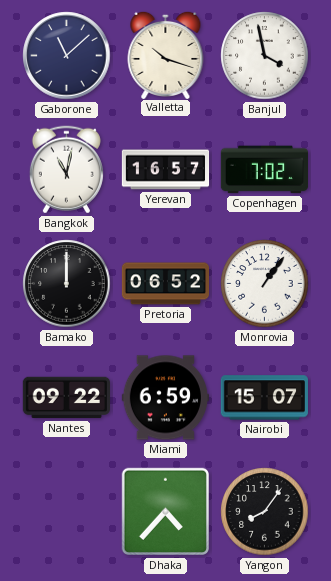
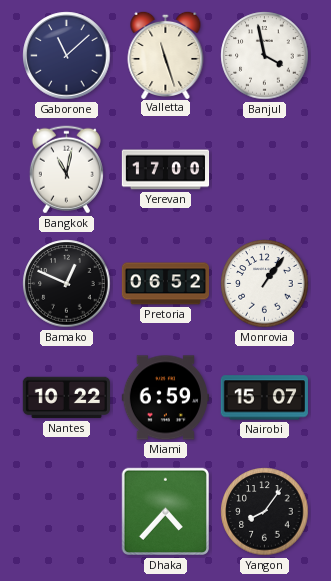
Valletta: 10:18 -> 11:27 (166, 54)
Yerevan: 16:57 -> 17:00 (166, 170)
Copenhagen: 7:02 -> none (264, 170)
Bamako: 12:00 -> 12:49 (67, 284)
Nantes: 09:22 -> 10:22 (66, 398)
